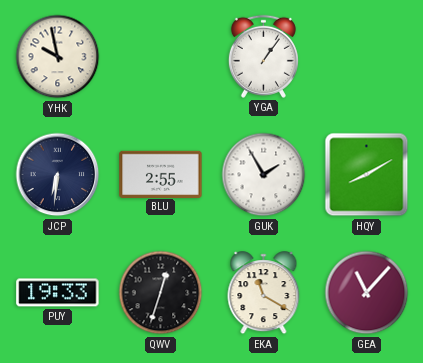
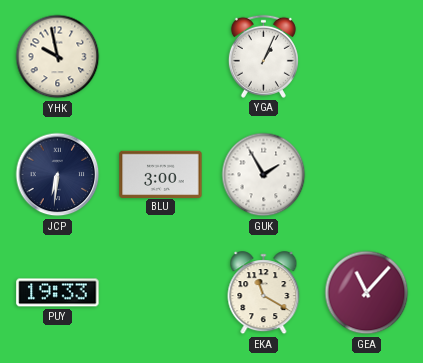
YGA: 1:06 -> 1:04 (263, 56)
BLU: 2:55 -> 3:00 (161, 174)
HQY: 8:10 -> none (367, 175)
QWV: 12:33 -> none (161, 293)
